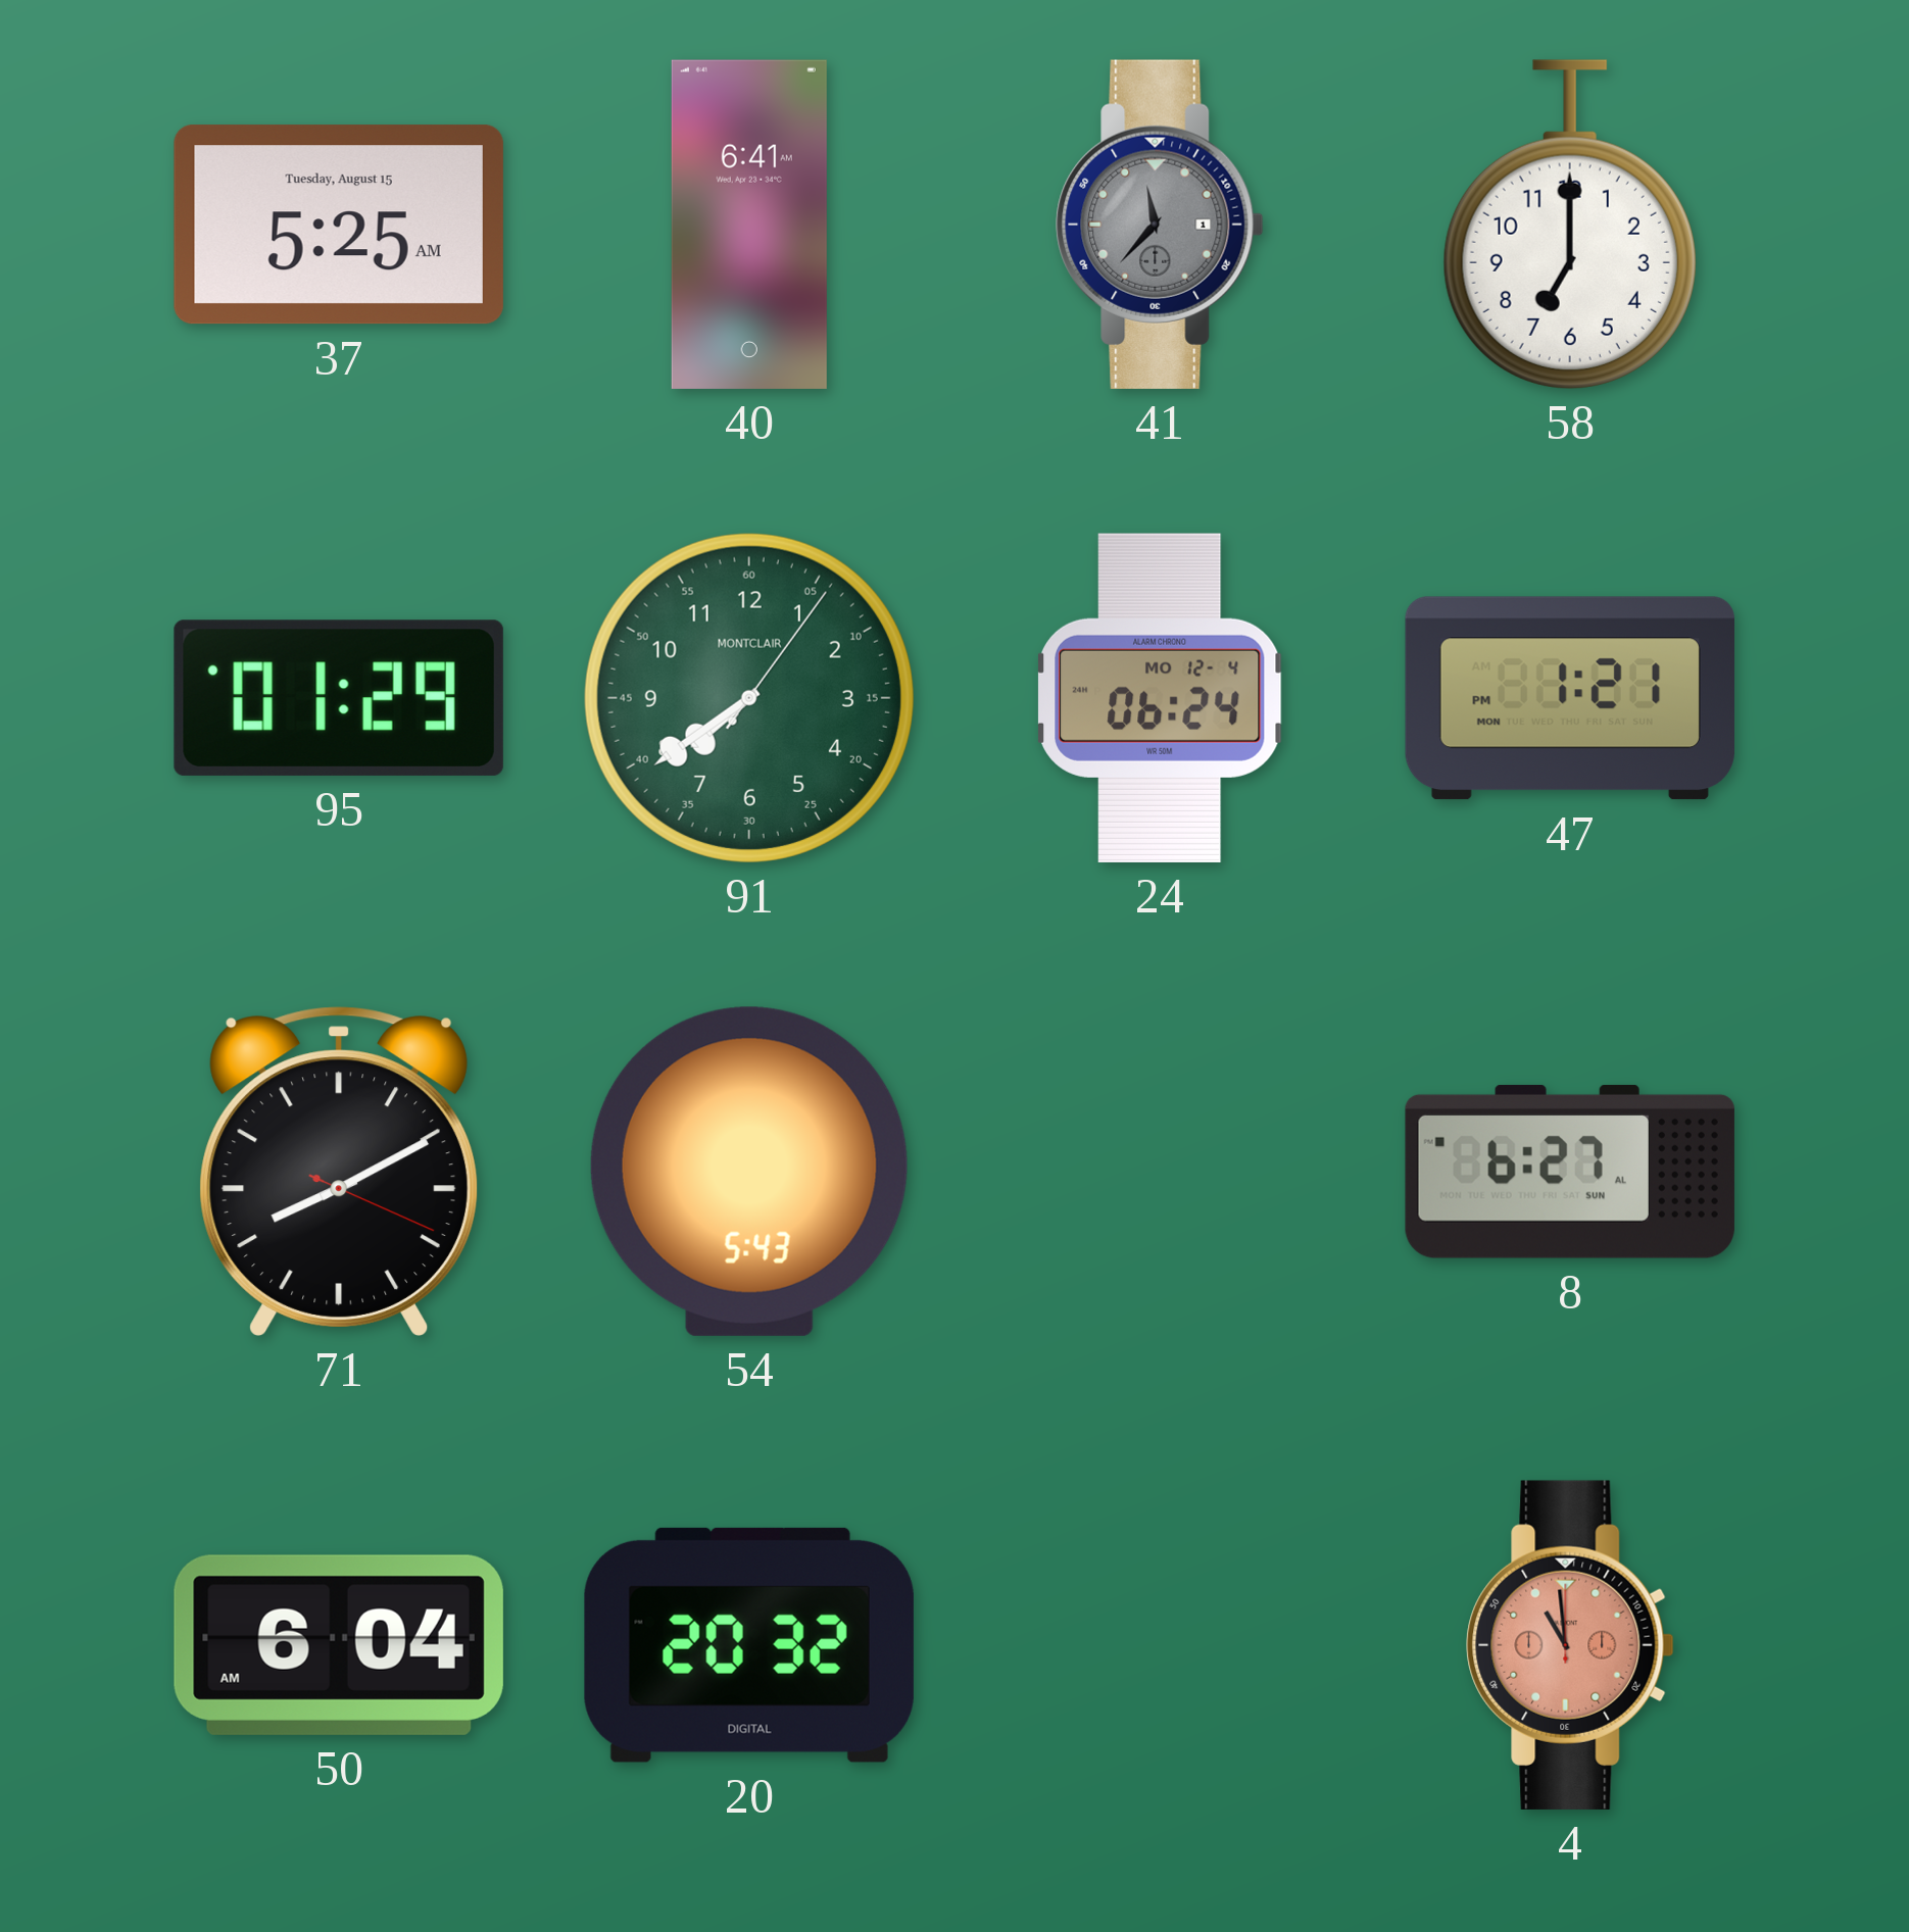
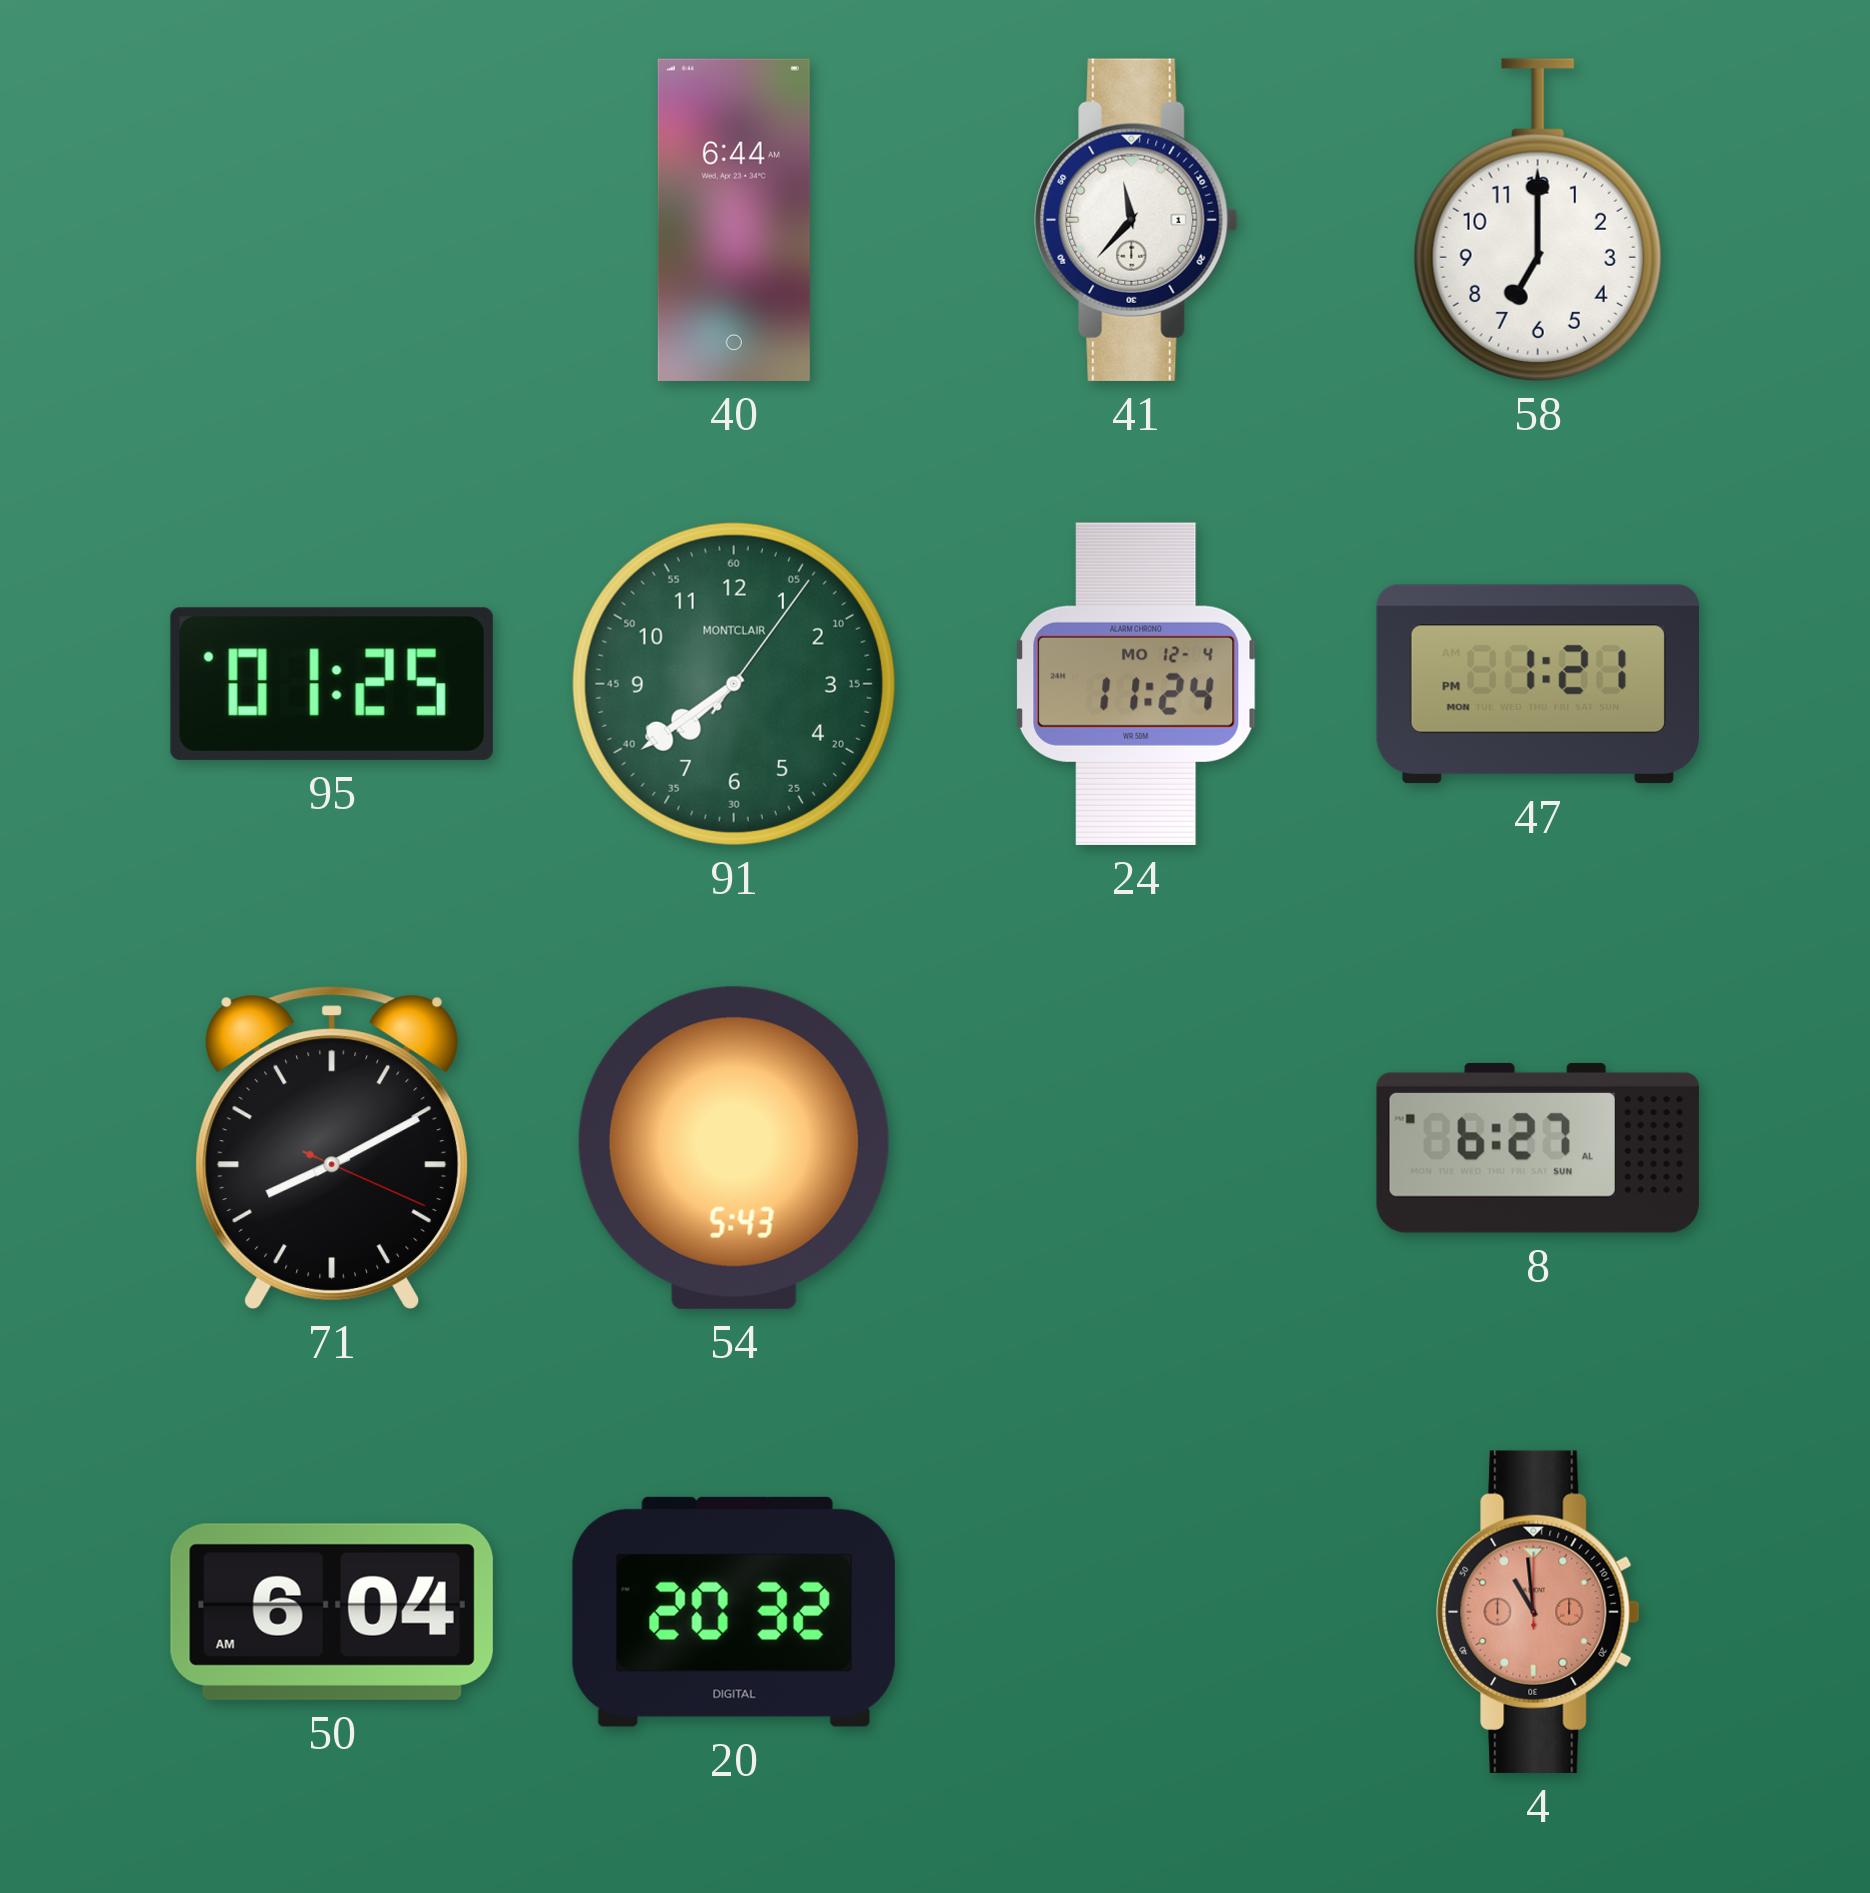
37: 5:25 -> none (339, 225)
40: 6:41 -> 6:44 (734, 220)
41 dial: grey -> white (1136, 220)
95: 01:29 -> 01:25 (332, 684)
24: 06:24 -> 11:24 (1137, 684)
